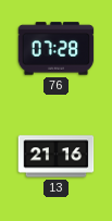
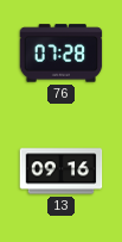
13: 21:16 -> 09:16 (62, 172)
